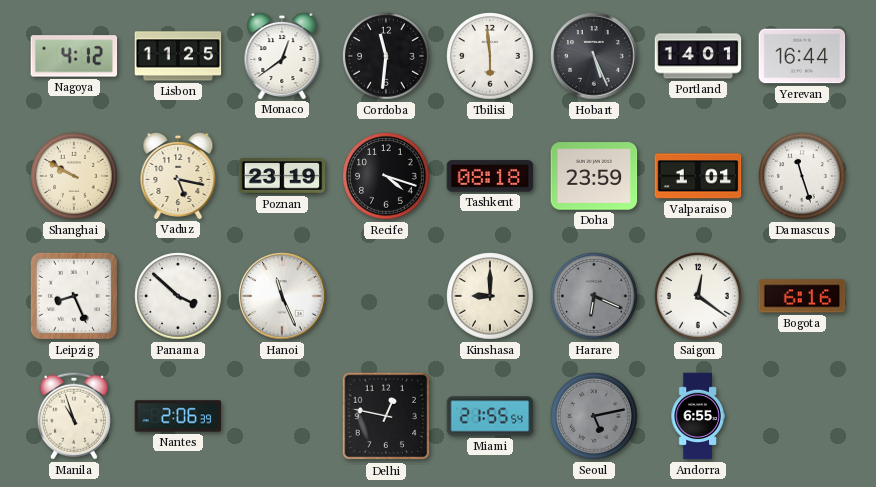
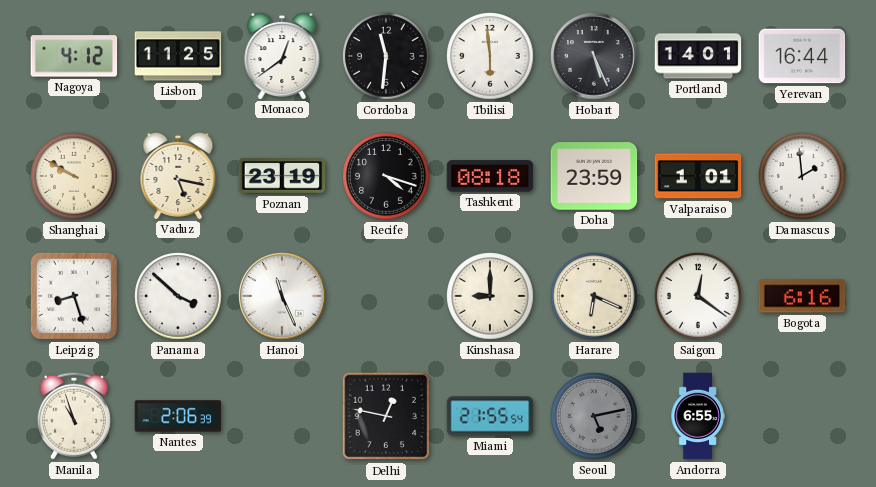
Damascus: 11:27 -> 1:59 (802, 176)
Leipzig: 8:26 -> 8:27 (74, 296)
Harare dial: grey -> cream (594, 296)
